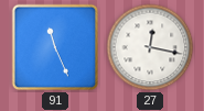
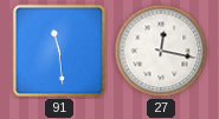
91: 11:26 -> 11:29 (59, 51)
